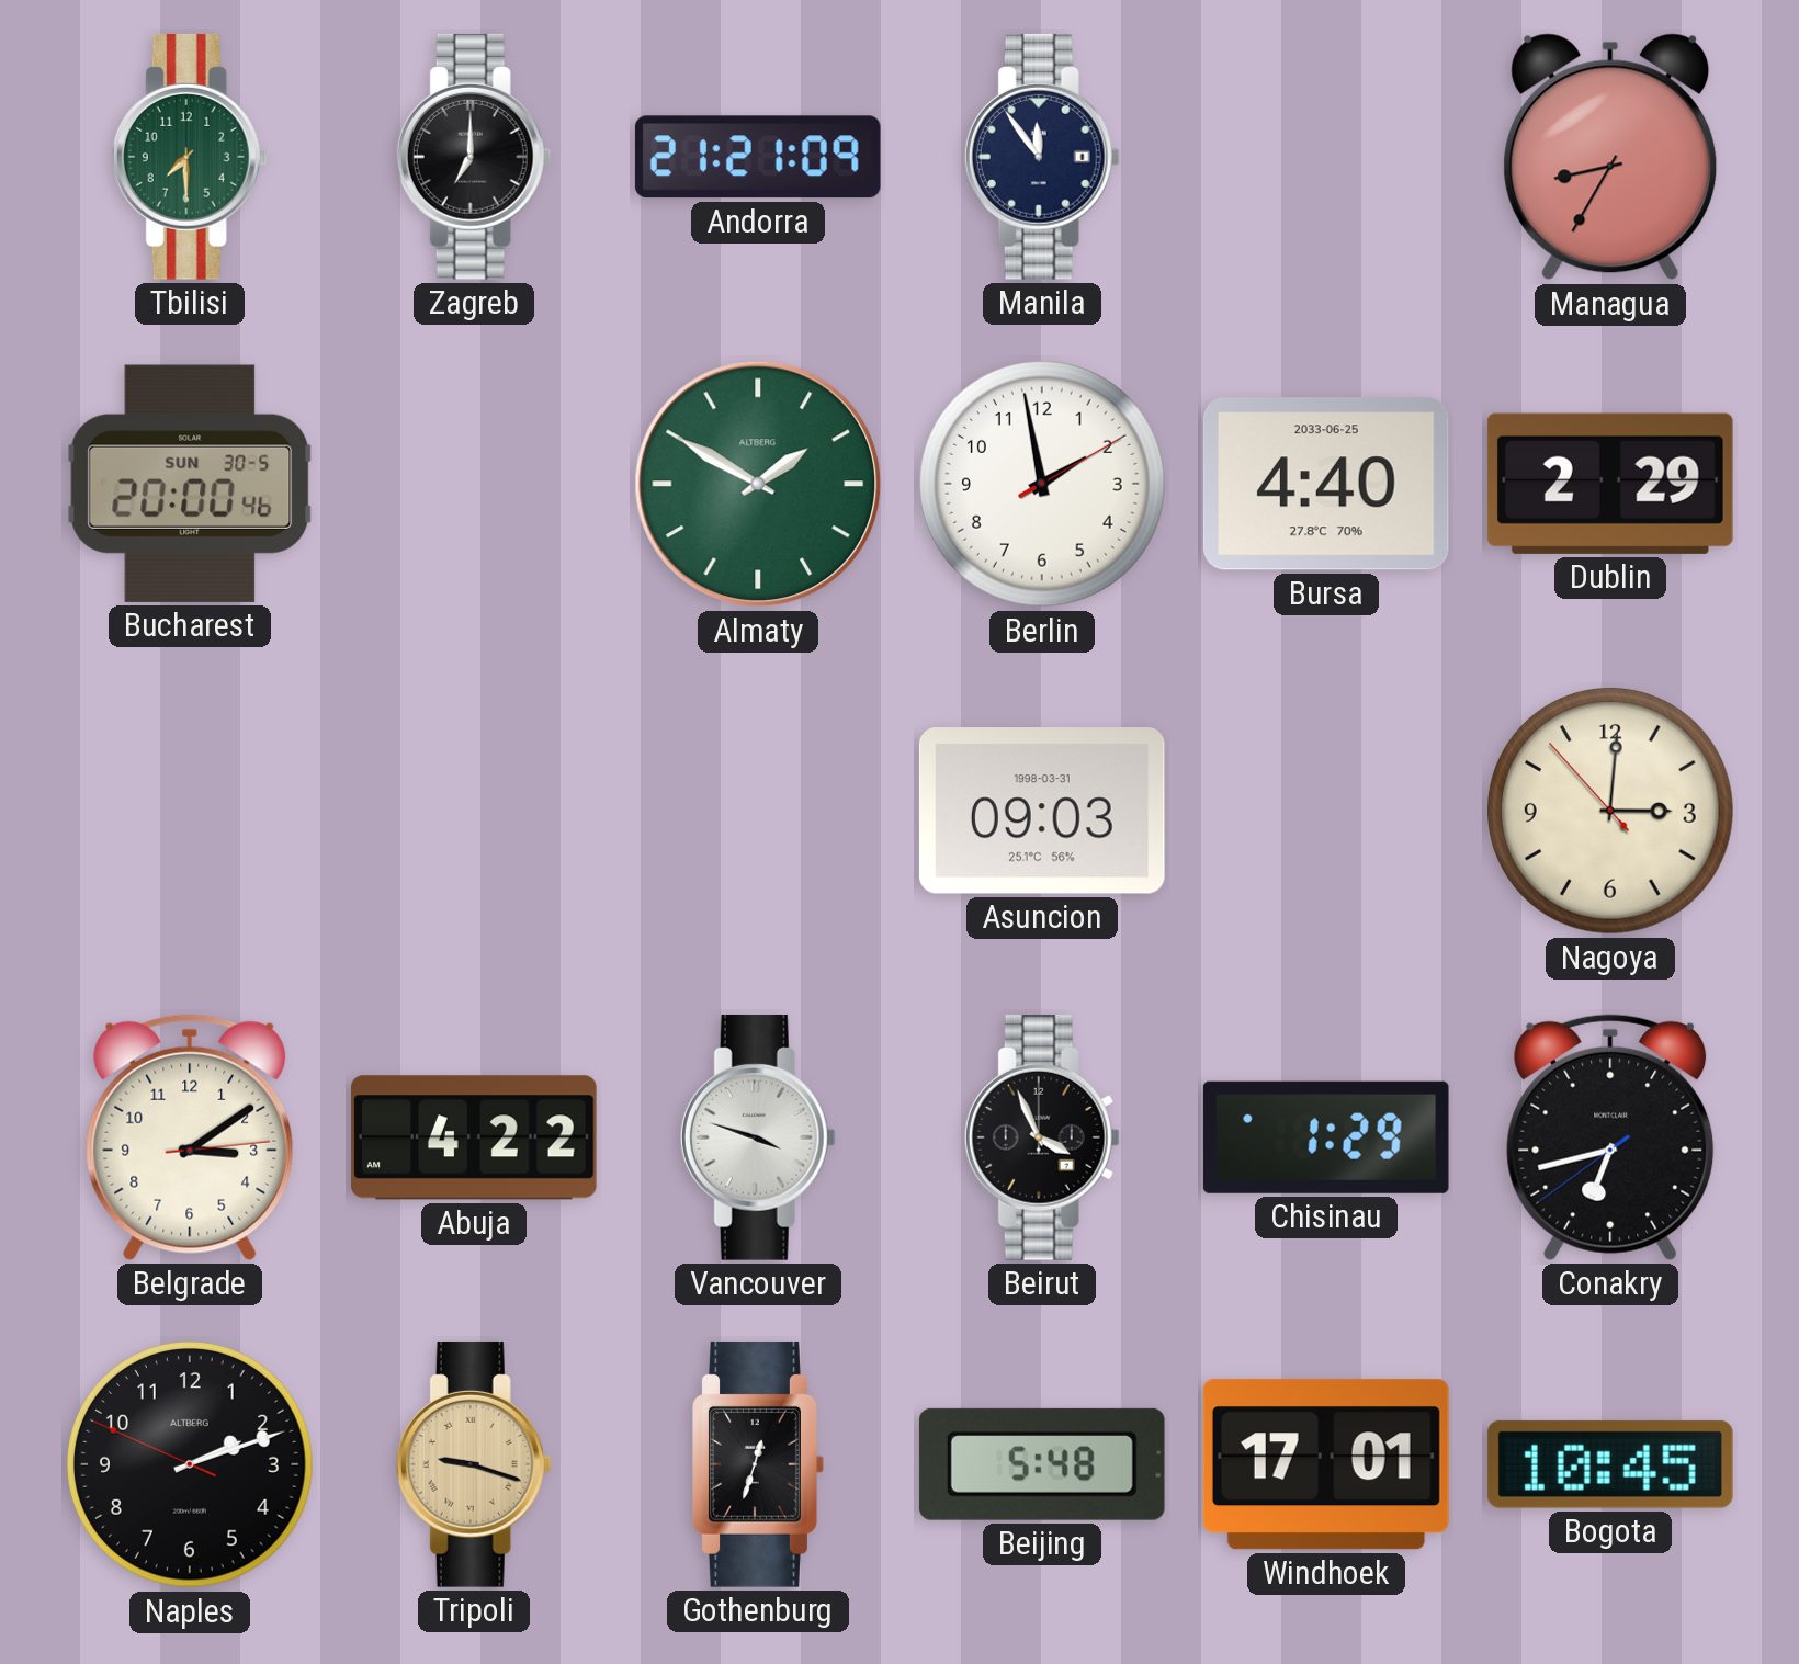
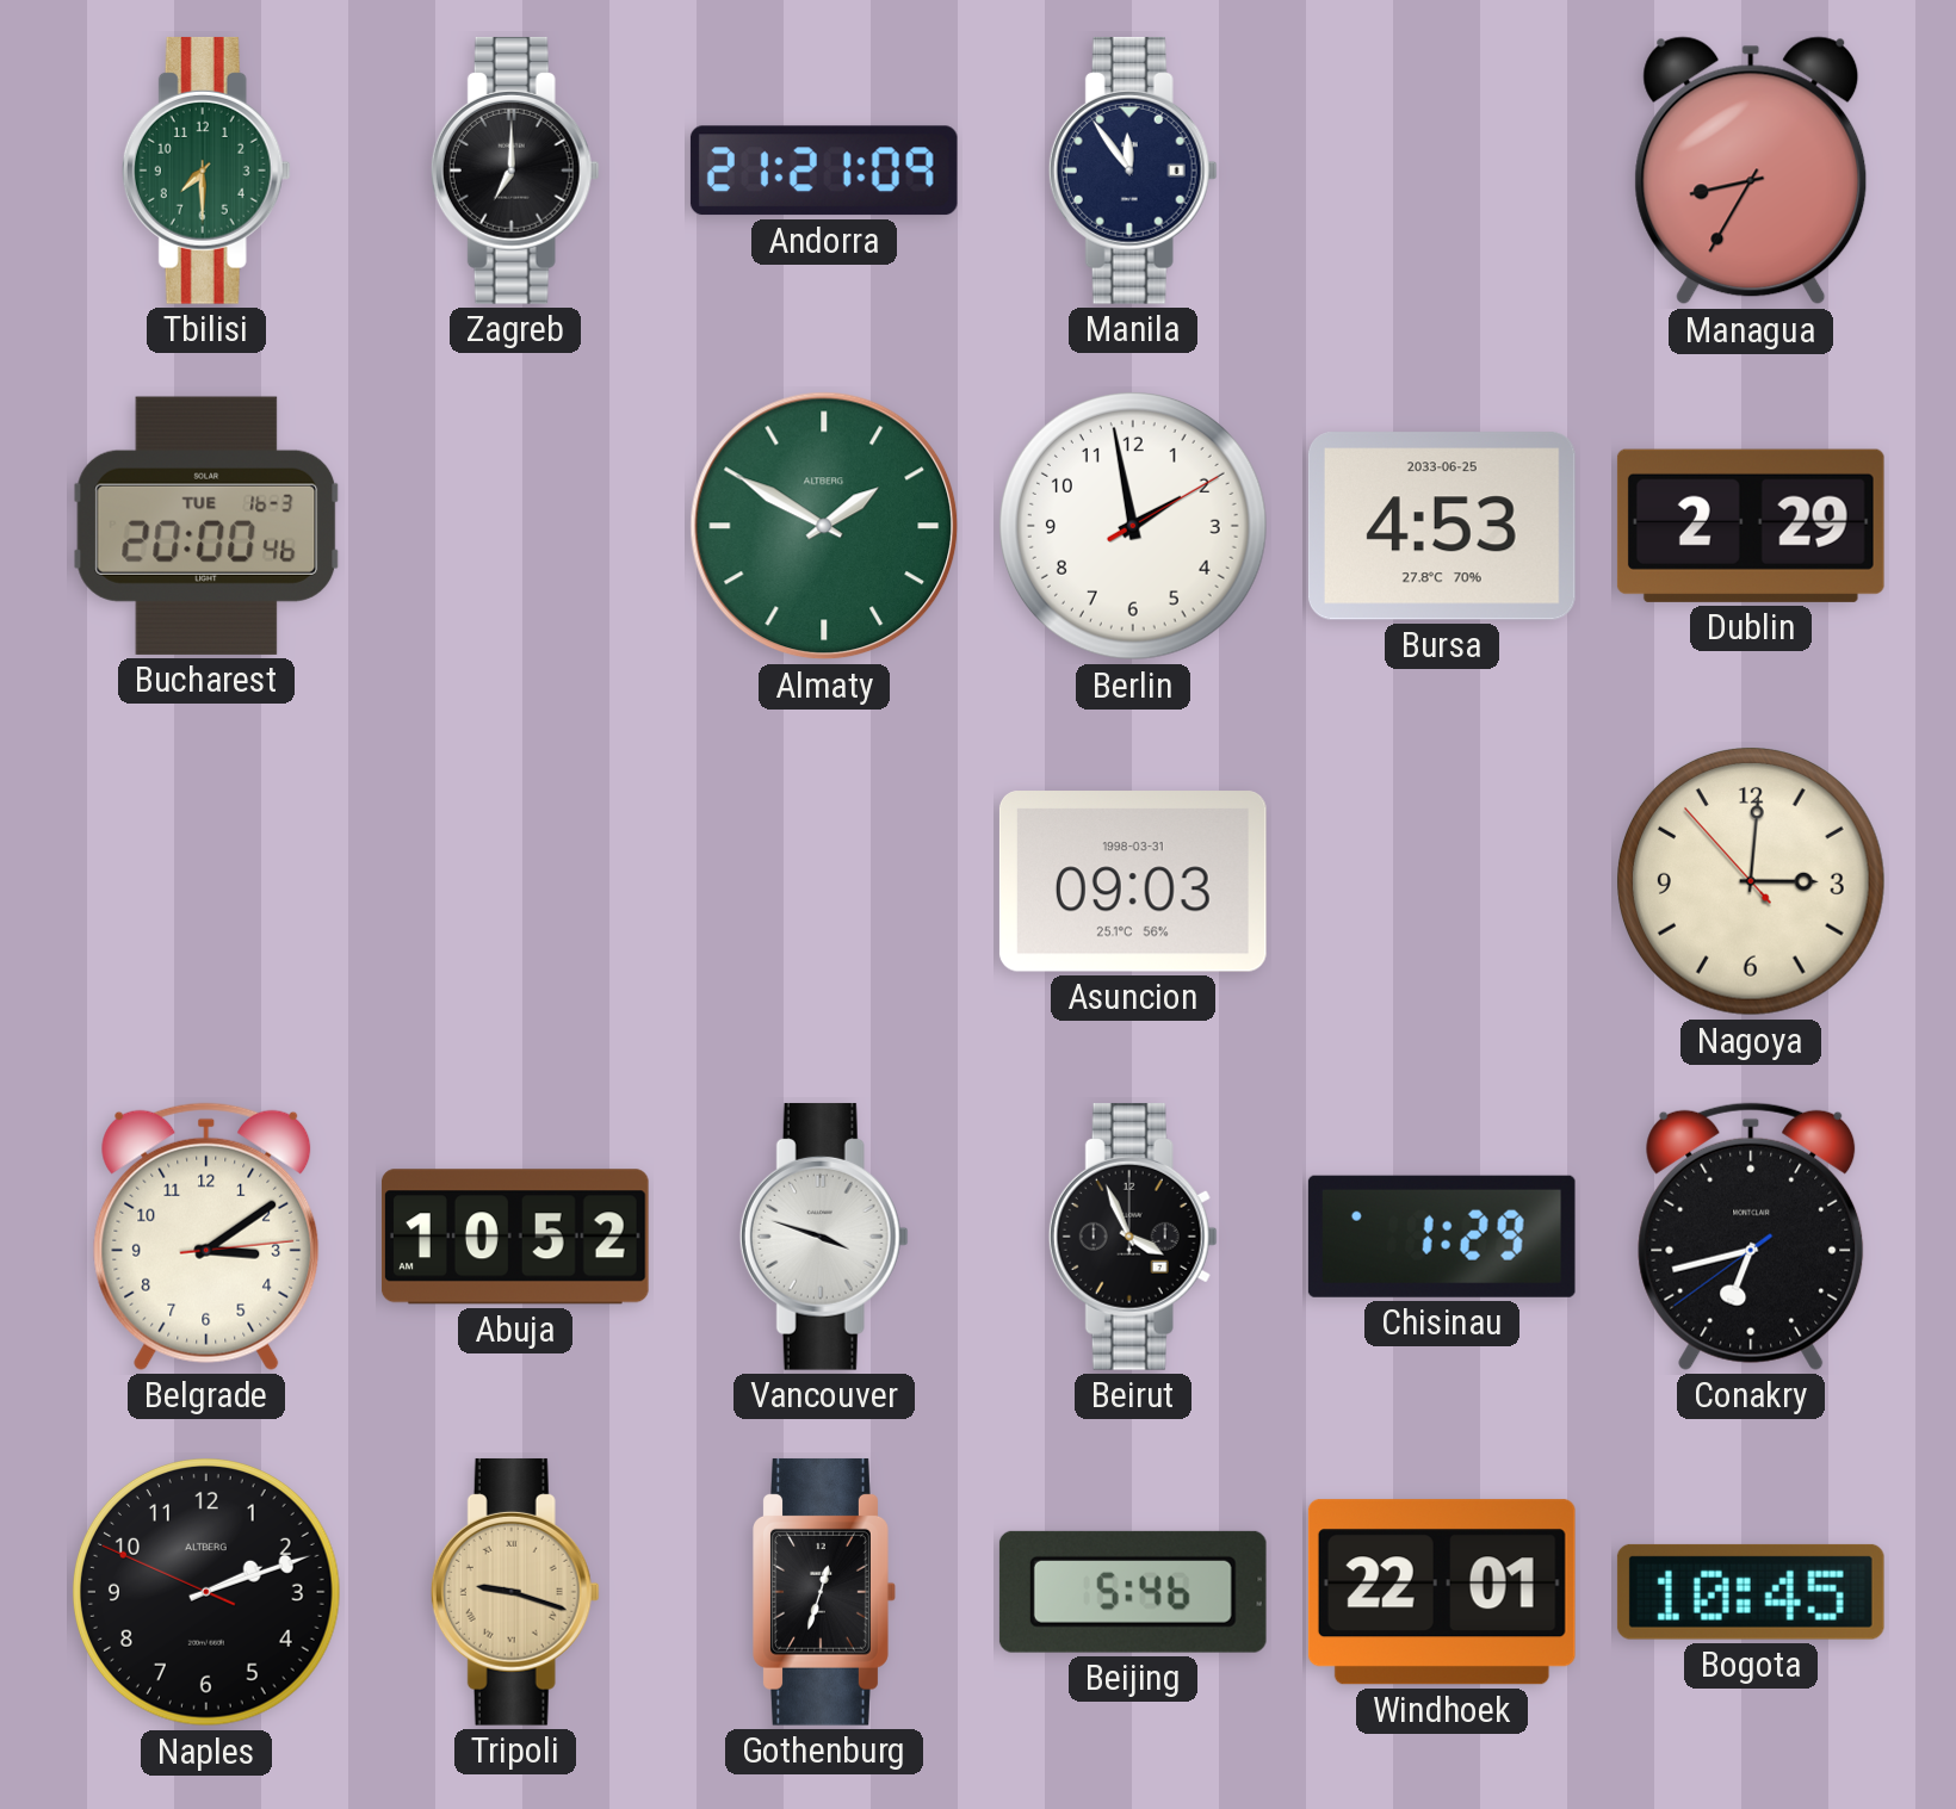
Bucharest date: SUN 30-5 -> TUE 16-3 (206, 526)
Bursa: 4:40 -> 4:53 (1442, 526)
Abuja: 4:22 -> 10:52 (515, 1237)
Beijing: 5:48 -> 5:46 (1133, 1592)
Windhoek: 17:01 -> 22:01 (1442, 1592)
